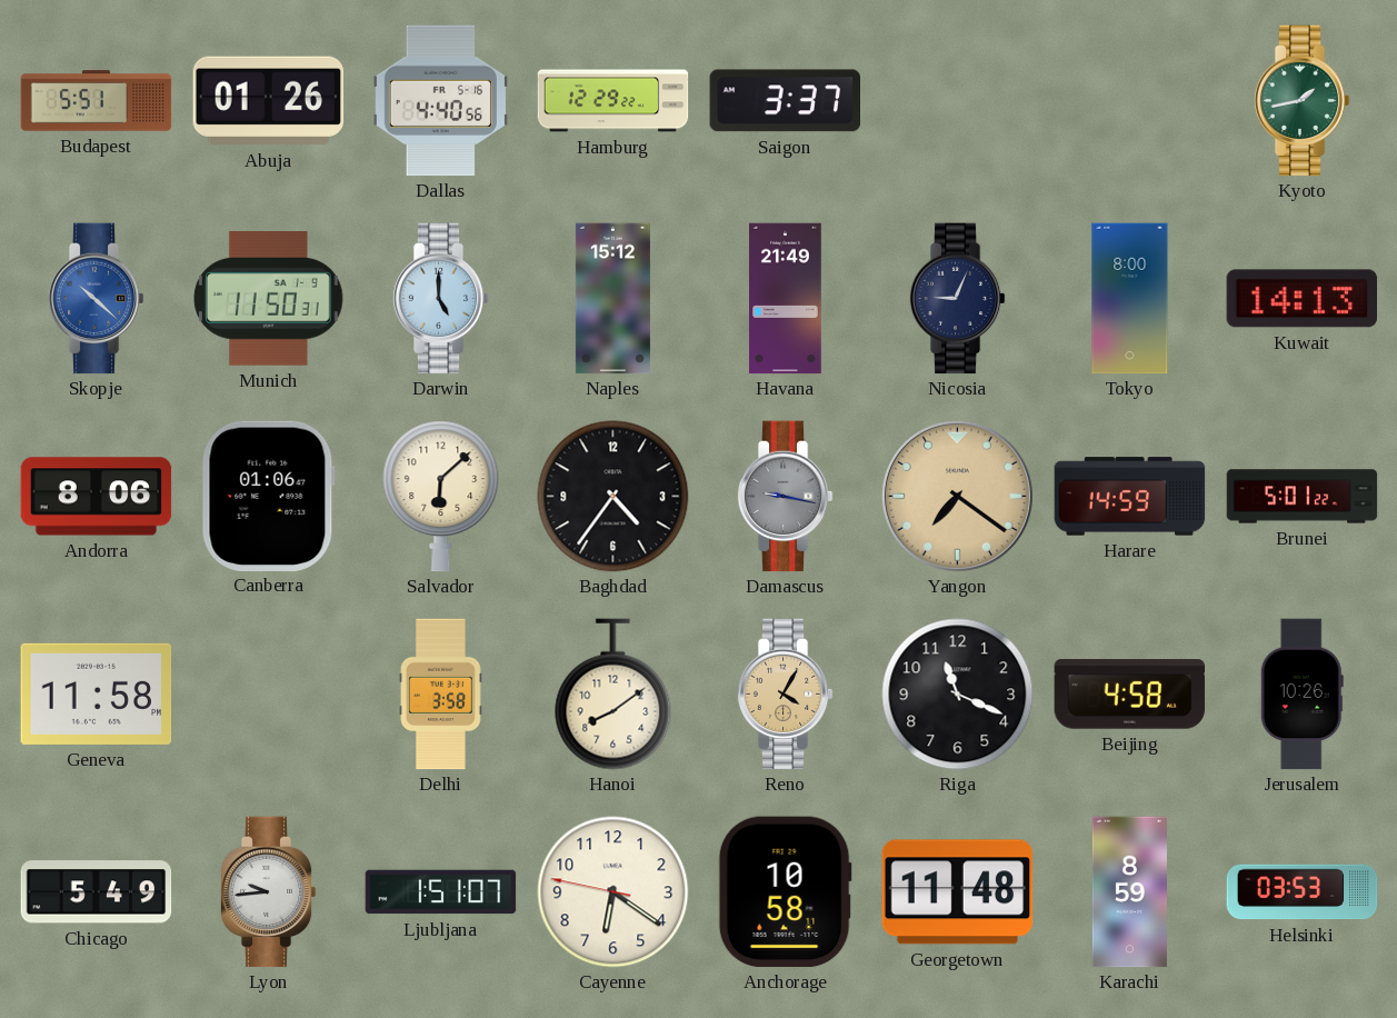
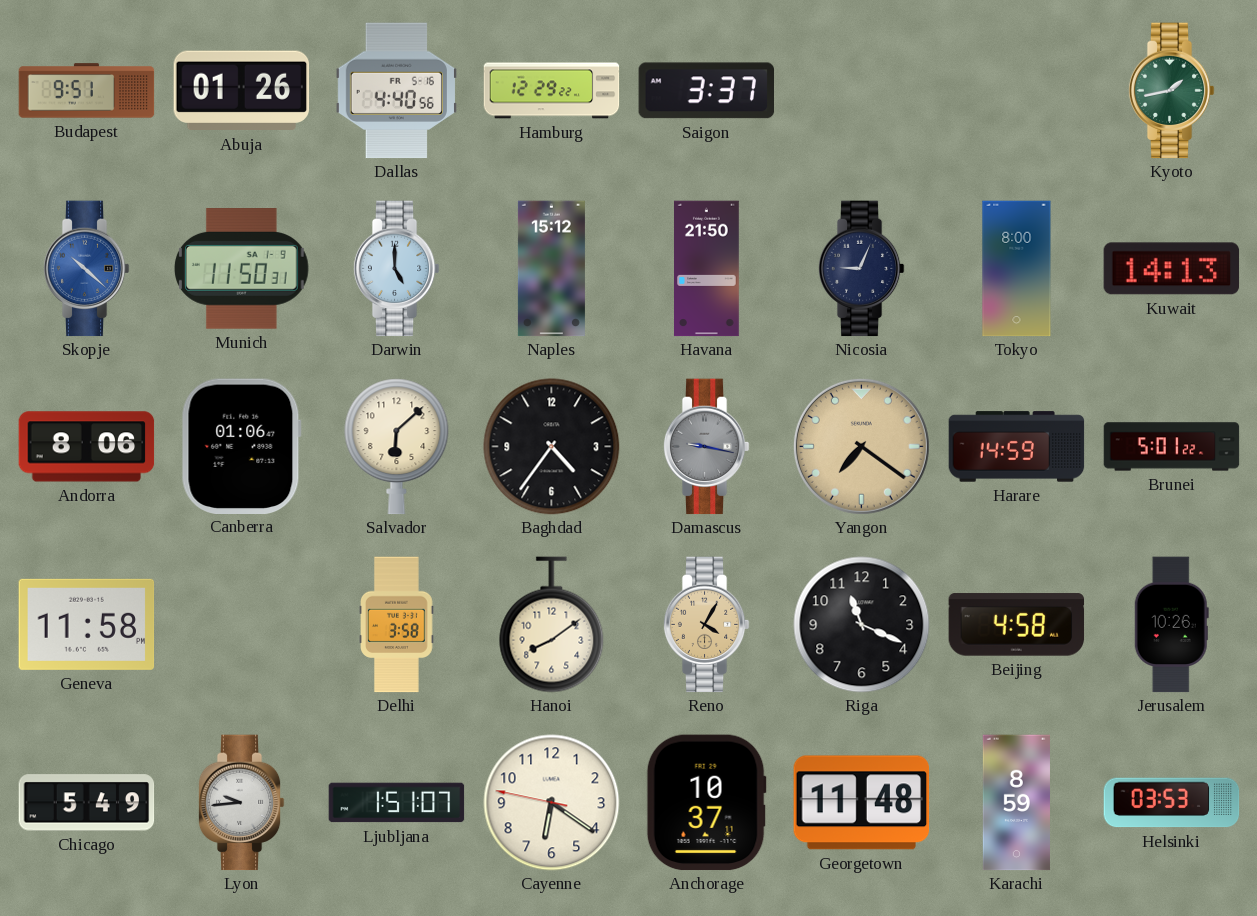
Budapest: 5:51 -> 9:51 (87, 91)
Havana: 21:49 -> 21:50 (707, 269)
Anchorage: 10:58 -> 10:37 (706, 803)
